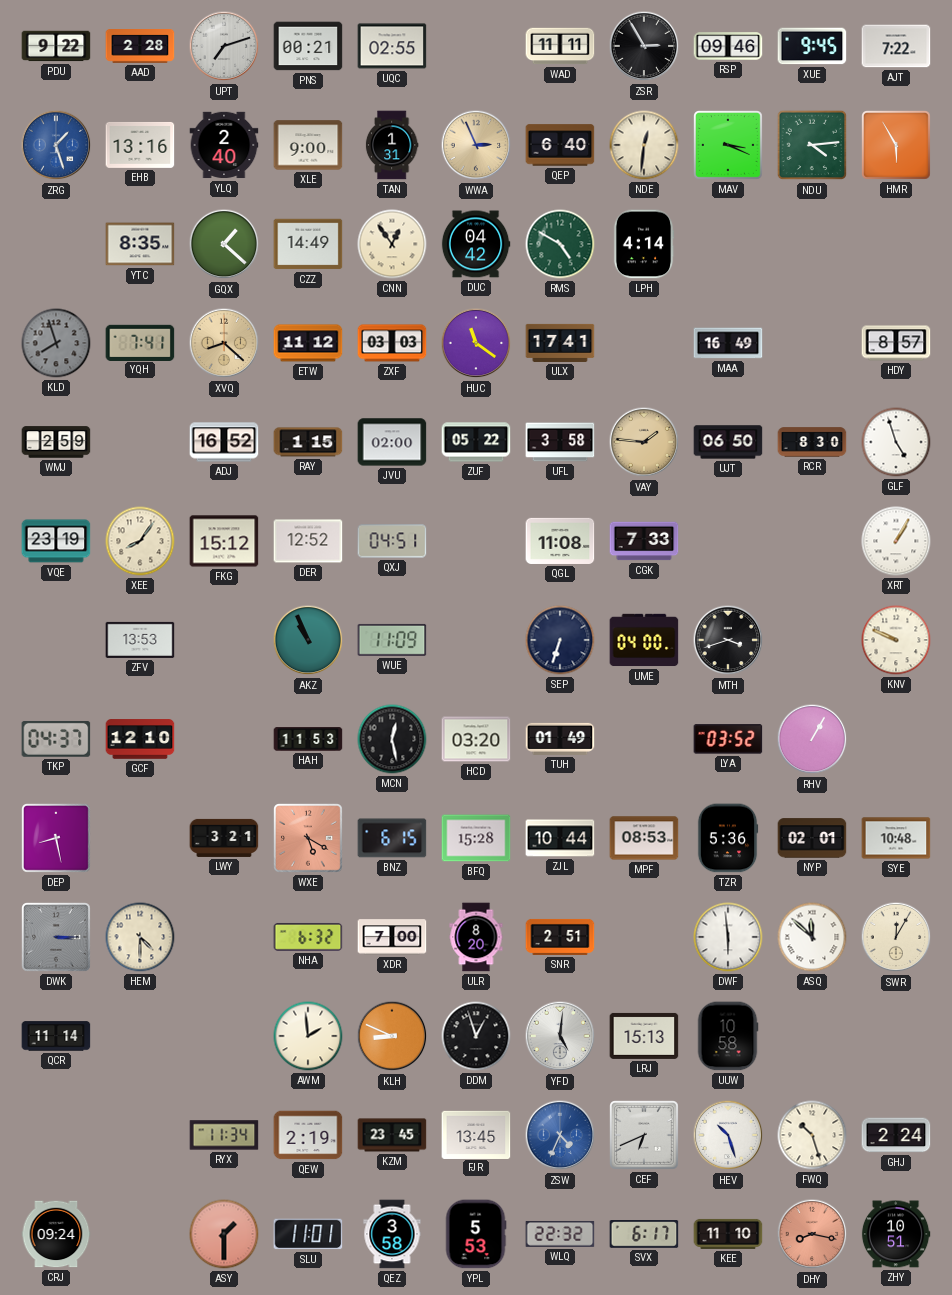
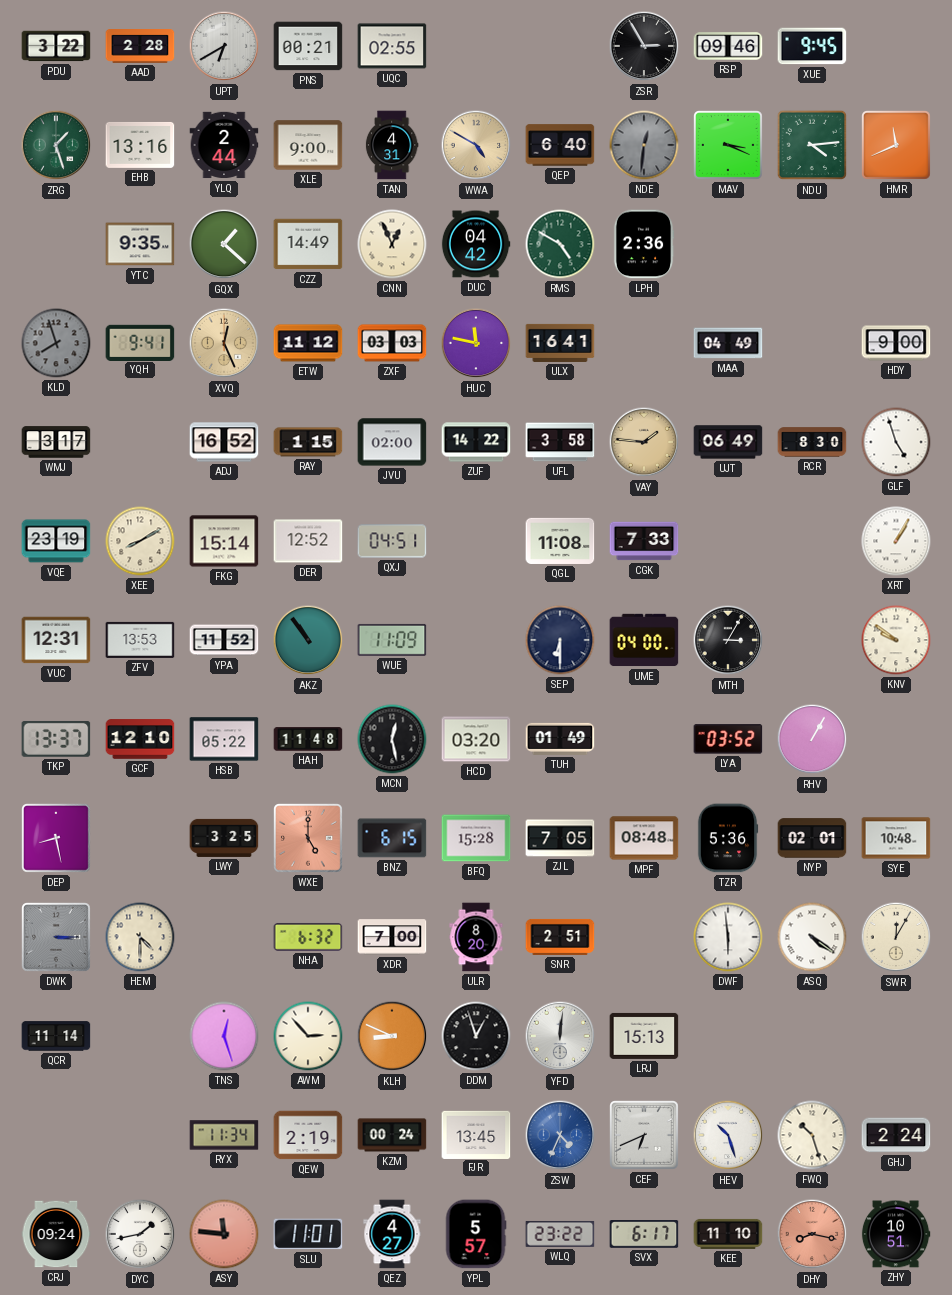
PDU: 9:22 -> 3:22 (56, 46)
UPT: 7:12 -> 6:40 (224, 46)
WAD: 11:11 -> none (560, 46)
AJT: 7:22 -> none (896, 46)
ZRG dial: blue -> green (56, 145)
YLQ: 2:40 -> 2:44 (224, 145)
TAN: 1:31 -> 4:31 (392, 145)
WWA: 2:56 -> 4:50 (476, 145)
NDE dial: cream -> grey (644, 145)
HMR: 5:55 -> 11:41 (897, 146)
YTC: 8:35 -> 9:35 (140, 244)
CNN: 12:54 -> 12:56 (392, 244)
LPH: 4:14 -> 2:36 (644, 244)
YQH: 7:41 -> 9:41 (140, 342)
XVQ: 8:22 -> 12:26 (224, 343)
HUC: 11:21 -> 11:47 (476, 343)
ULX: 17:41 -> 16:41 (560, 343)
MAA: 16:49 -> 04:49 (728, 343)
HDY: 8:57 -> 9:00 (896, 343)
WMJ: 2:59 -> 3:17 (56, 442)
ZUF: 05:22 -> 14:22 (476, 442)
UJT: 06:50 -> 06:49 (728, 442)
XEE: 8:06 -> 8:10 (140, 541)
FKG: 15:12 -> 15:14 (224, 541)
VUC: none -> 12:31 (56, 640)
YPA: none -> 11:52 (224, 640)
AKZ: 10:56 -> 10:54 (308, 640)
SEP: 6:33 -> 6:30 (560, 640)
MTH: 3:42 -> 3:05 (728, 640)
KNV: 9:49 -> 9:51 (896, 640)
TKP: 04:37 -> 13:37 (56, 739)
HSB: none -> 05:22 (224, 739)
HAH: 11:53 -> 11:48 (308, 739)
LWY: 3:21 -> 3:25 (224, 838)
WXE: 5:20 -> 5:00 (309, 839)
ZJL: 10:44 -> 7:05 (560, 838)
MPF: 08:53 -> 08:48 (644, 838)
ASQ: 11:52 -> 4:21 (812, 937)
TNS: none -> 12:27 (224, 1036)
AWM: 1:59 -> 2:53 (308, 1036)
YFD: 5:01 -> 12:01 (560, 1036)
UUW: 10:58 -> none (728, 1036)
KZM: 23:45 -> 00:24 (392, 1135)
DYC: none -> 1:43 (140, 1234)
ASY: 1:30 -> 11:46 (224, 1234)
QEZ: 3:58 -> 4:27 (392, 1234)
YPL: 5:53 -> 5:57 (476, 1234)
WLQ: 22:32 -> 23:22 (560, 1234)
